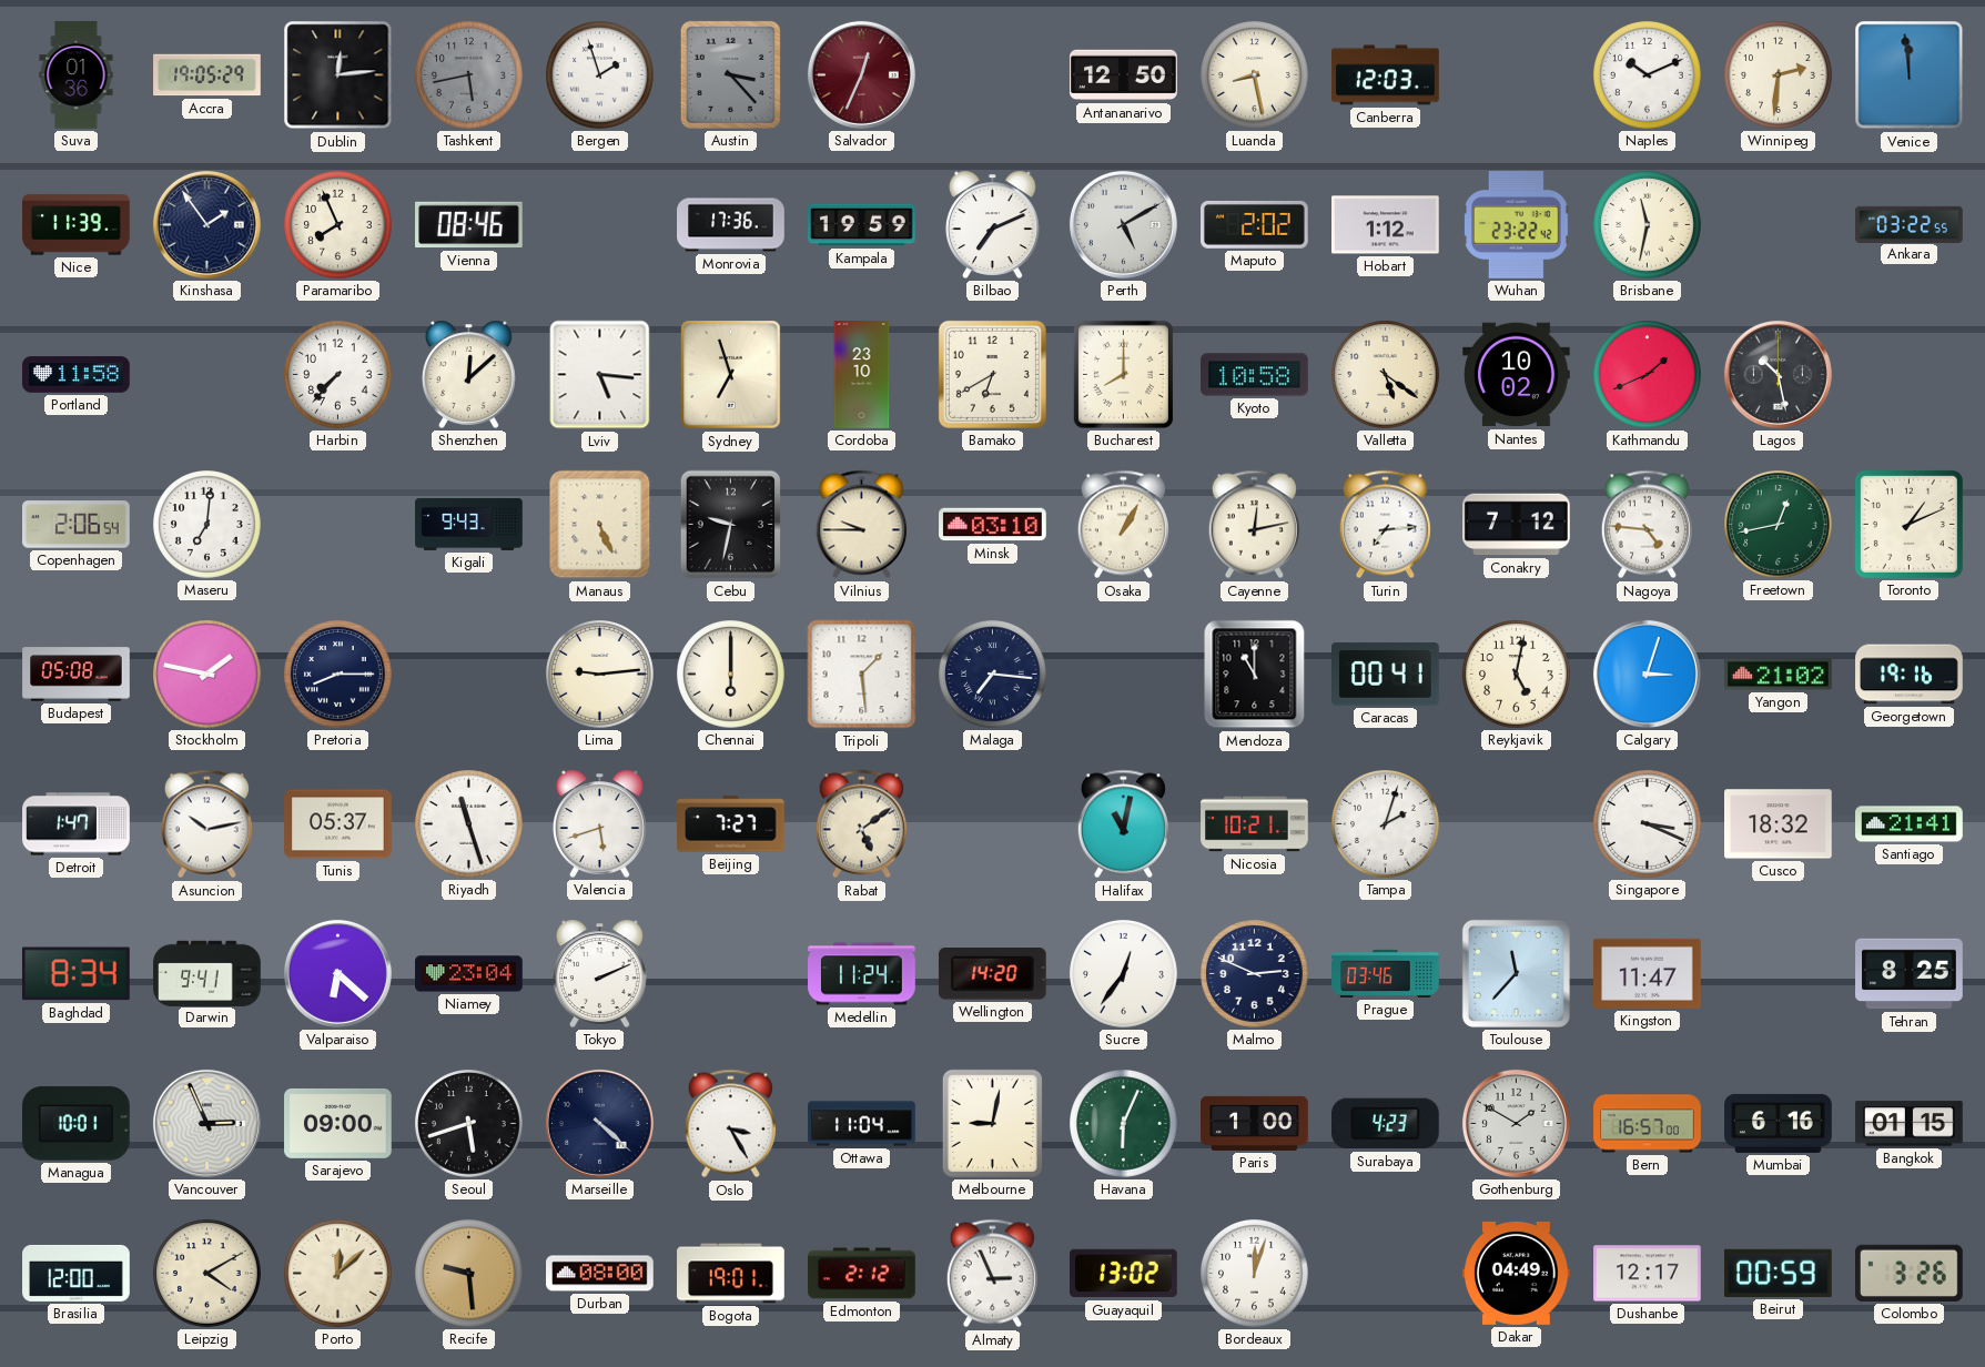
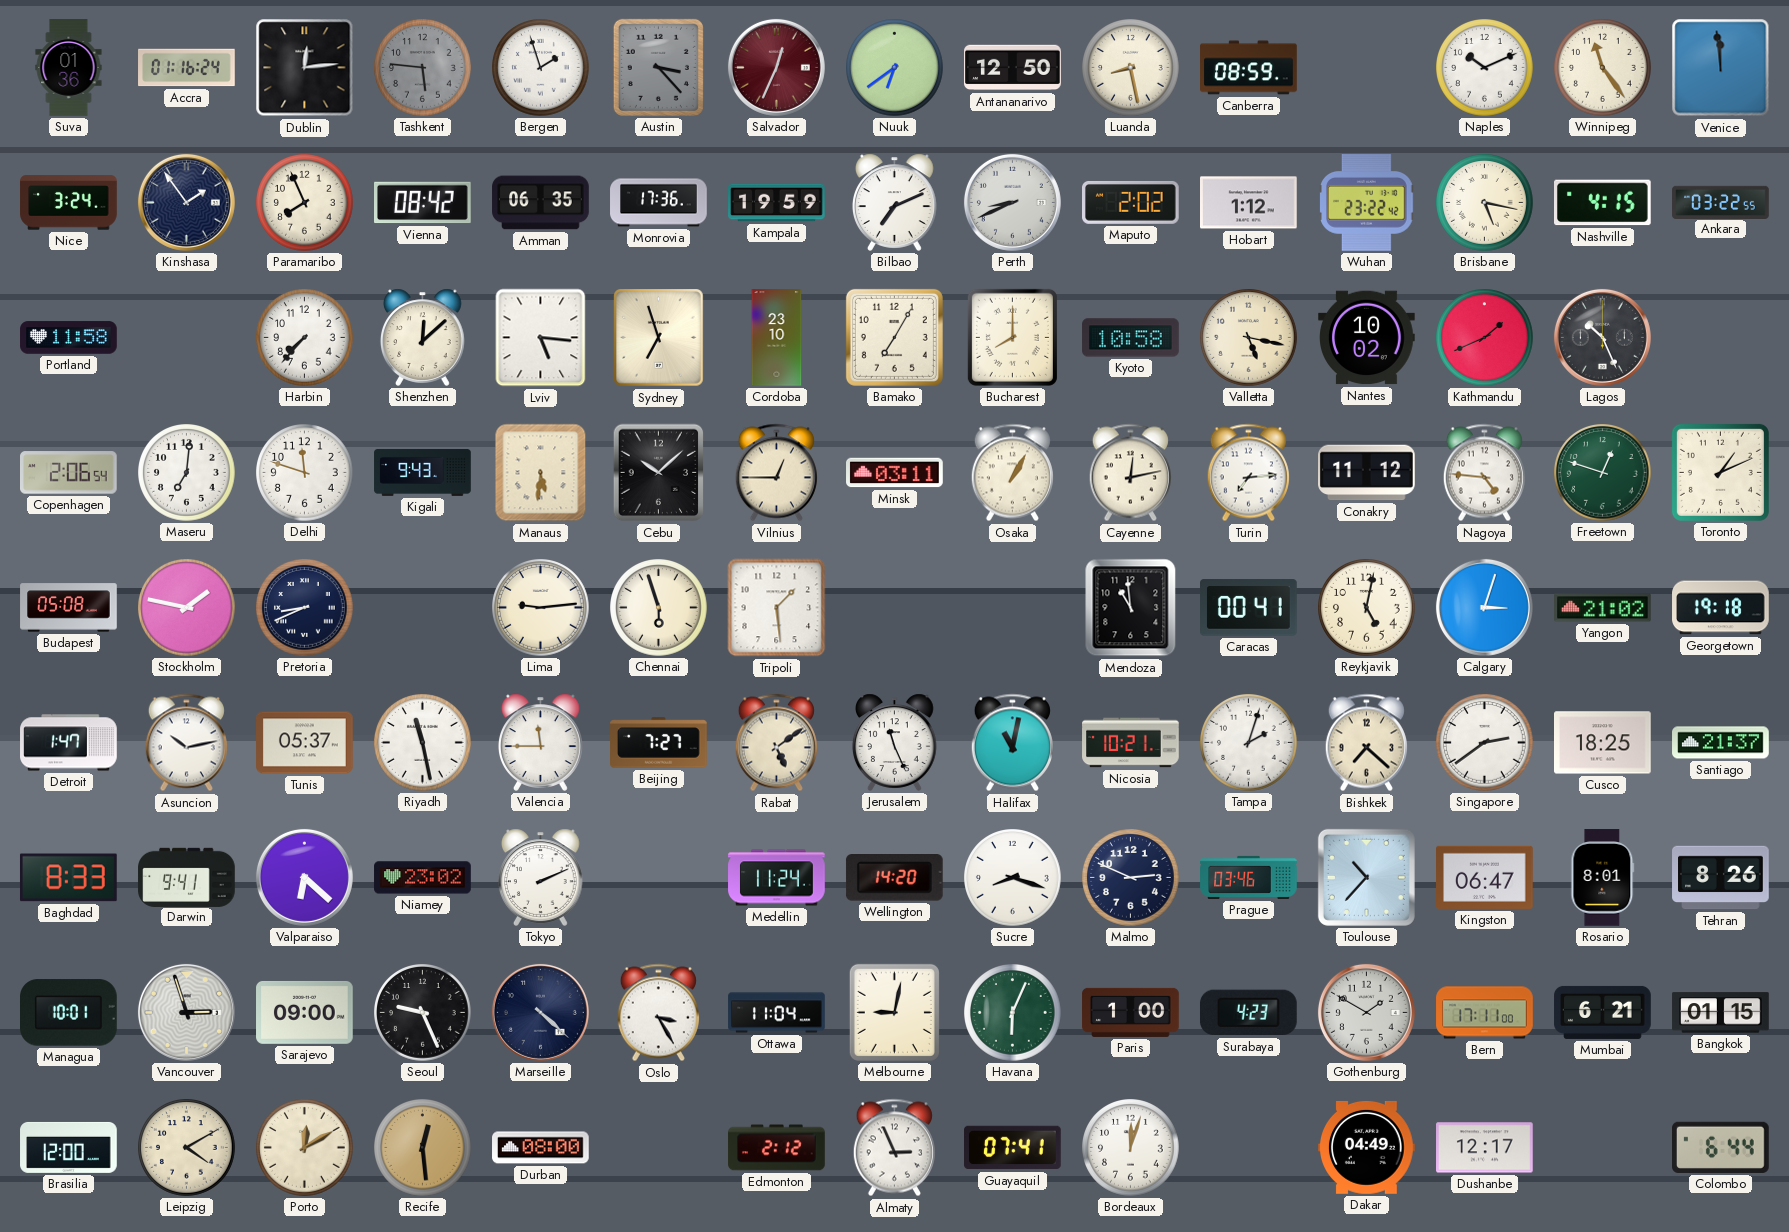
Accra: 19:05 -> 01:16 (187, 68)
Tashkent: 5:43 -> 5:46 (423, 68)
Nuuk: none -> 6:39 (895, 68)
Canberra: 12:03 -> 08:59 (1249, 68)
Winnipeg: 2:31 -> 11:24 (1603, 68)
Nice: 11:39 -> 3:24 (69, 203)
Vienna: 08:46 -> 08:42 (423, 203)
Amman: none -> 06:35 (541, 203)
Perth: 5:10 -> 8:41 (1012, 202)
Brisbane: 11:32 -> 5:17 (1485, 203)
Nashville: none -> 4:15 (1603, 203)
Bamako: 6:40 -> 7:05 (894, 337)
Valletta: 5:21 -> 5:17 (1249, 338)
Lagos: 10:28 -> 10:26 (1602, 337)
Delhi: none -> 11:48 (305, 473)
Manaus: 5:26 -> 5:31 (541, 473)
Cebu: 9:32 -> 10:08 (659, 473)
Vilnius: 9:45 -> 12:45 (776, 473)
Minsk: 03:10 -> 03:11 (895, 473)
Conakry: 7:12 -> 11:12 (1367, 473)
Freetown: 12:43 -> 12:48 (1603, 473)
Pretoria: 8:15 -> 8:41 (305, 608)
Chennai: 6:00 -> 5:57 (659, 608)
Malaga: 7:16 -> none (993, 675)
Mendoza: 11:00 -> 10:59 (1131, 608)
Georgetown: 19:16 -> 19:18 (1721, 608)
Riyadh: 11:27 -> 11:28 (423, 743)
Valencia: 5:42 -> 11:45 (541, 742)
Jerusalem: none -> 11:26 (895, 742)
Bishkek: none -> 7:22 (1366, 743)
Singapore: 3:19 -> 2:39 (1485, 743)
Cusco: 18:32 -> 18:25 (1603, 743)
Santiago: 21:41 -> 21:37 (1721, 743)
Baghdad: 8:34 -> 8:33 (69, 878)
Niamey: 23:04 -> 23:02 (423, 878)
Sucre: 12:36 -> 8:18 (1013, 878)
Toulouse: 11:37 -> 10:37 (1366, 877)
Kingston: 11:47 -> 06:47 (1485, 877)
Rosario: none -> 8:01 (1603, 878)
Tehran: 8:25 -> 8:26 (1721, 878)
Vancouver: 2:56 -> 2:57 (186, 1012)
Seoul: 5:42 -> 9:26 (423, 1013)
Bern: 16:57 -> 17:11 (1485, 1013)
Mumbai: 6:16 -> 6:21 (1603, 1012)
Porto: 12:08 -> 12:10 (305, 1148)
Recife: 9:29 -> 12:29 (423, 1148)
Bogota: 19:01 -> none (731, 1274)
Guayaquil: 13:02 -> 07:41 (1013, 1148)
Beirut: 00:59 -> none (1779, 1273)
Colombo: 3:26 -> 6:44 (1721, 1147)
